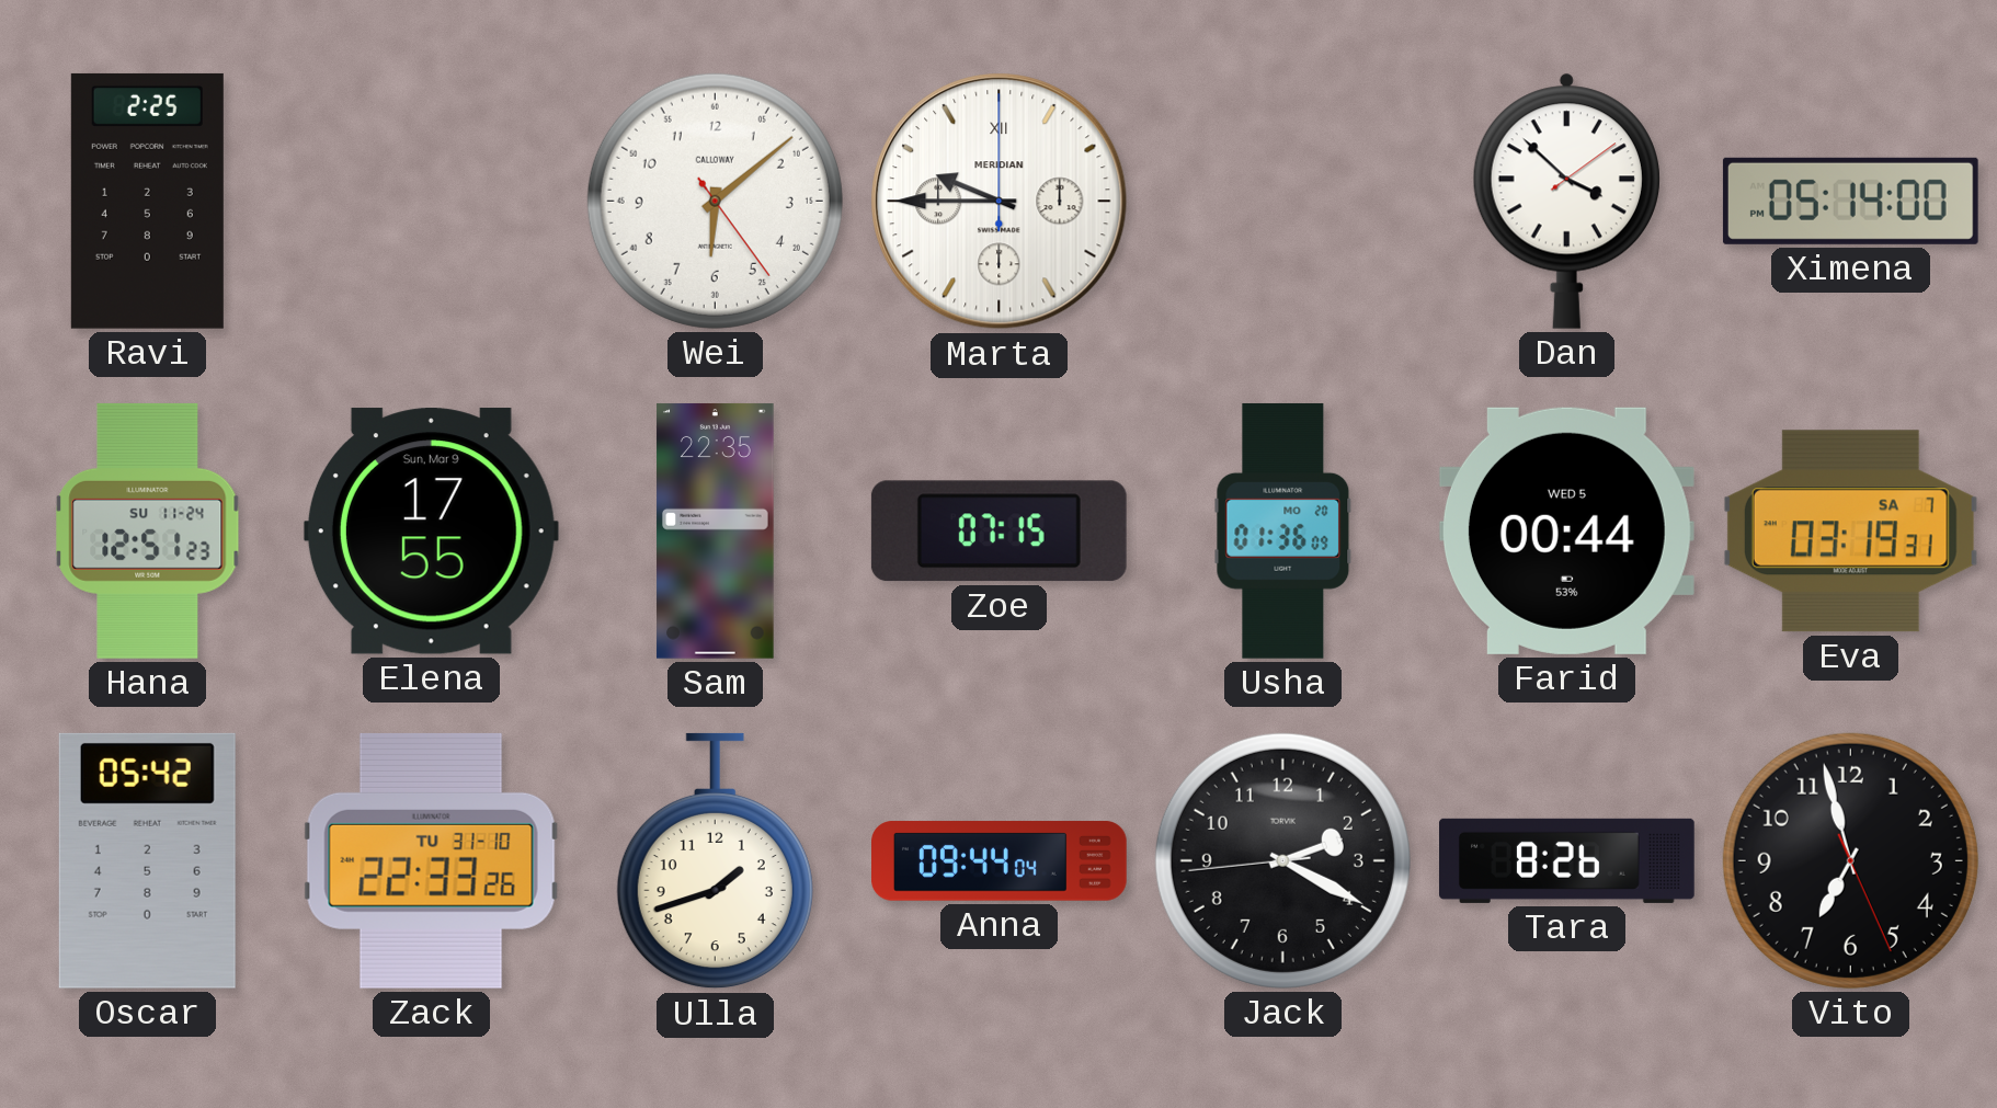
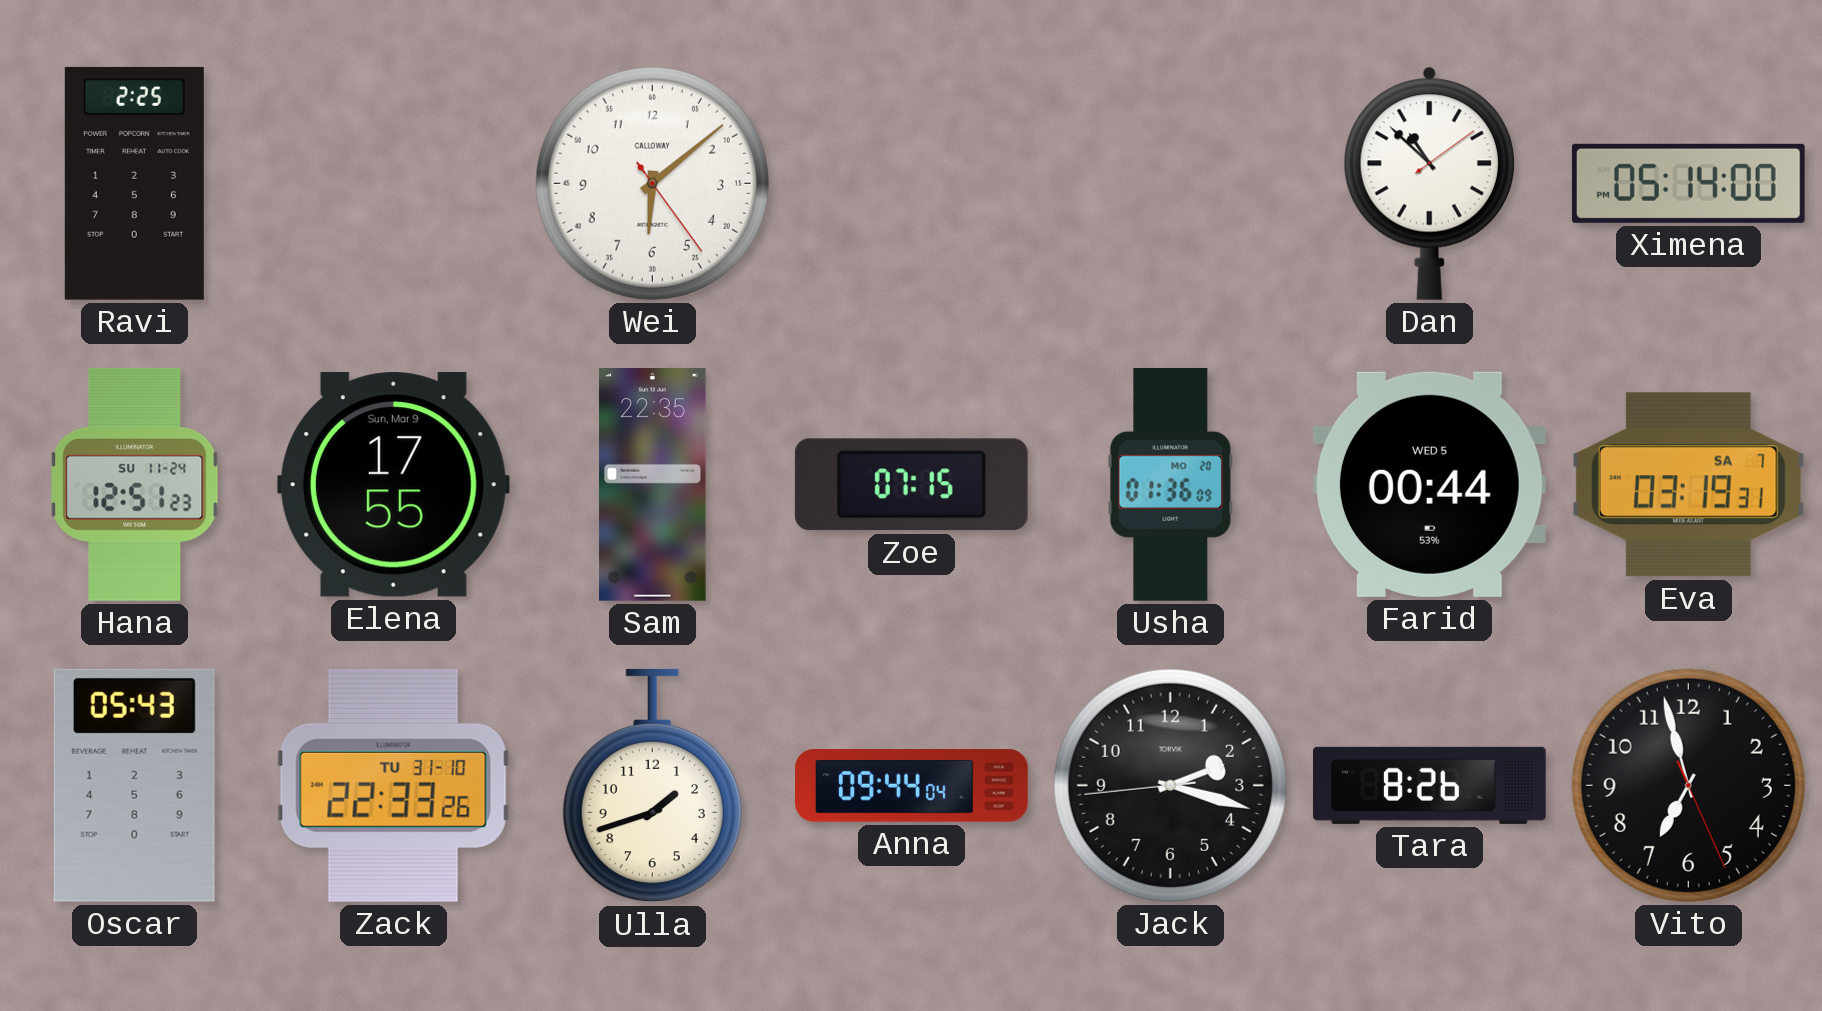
Marta: 9:45 -> none (1000, 202)
Dan: 3:52 -> 10:52 (1429, 183)
Oscar: 05:42 -> 05:43 (134, 785)
Jack: 2:19 -> 2:17 (1170, 785)
